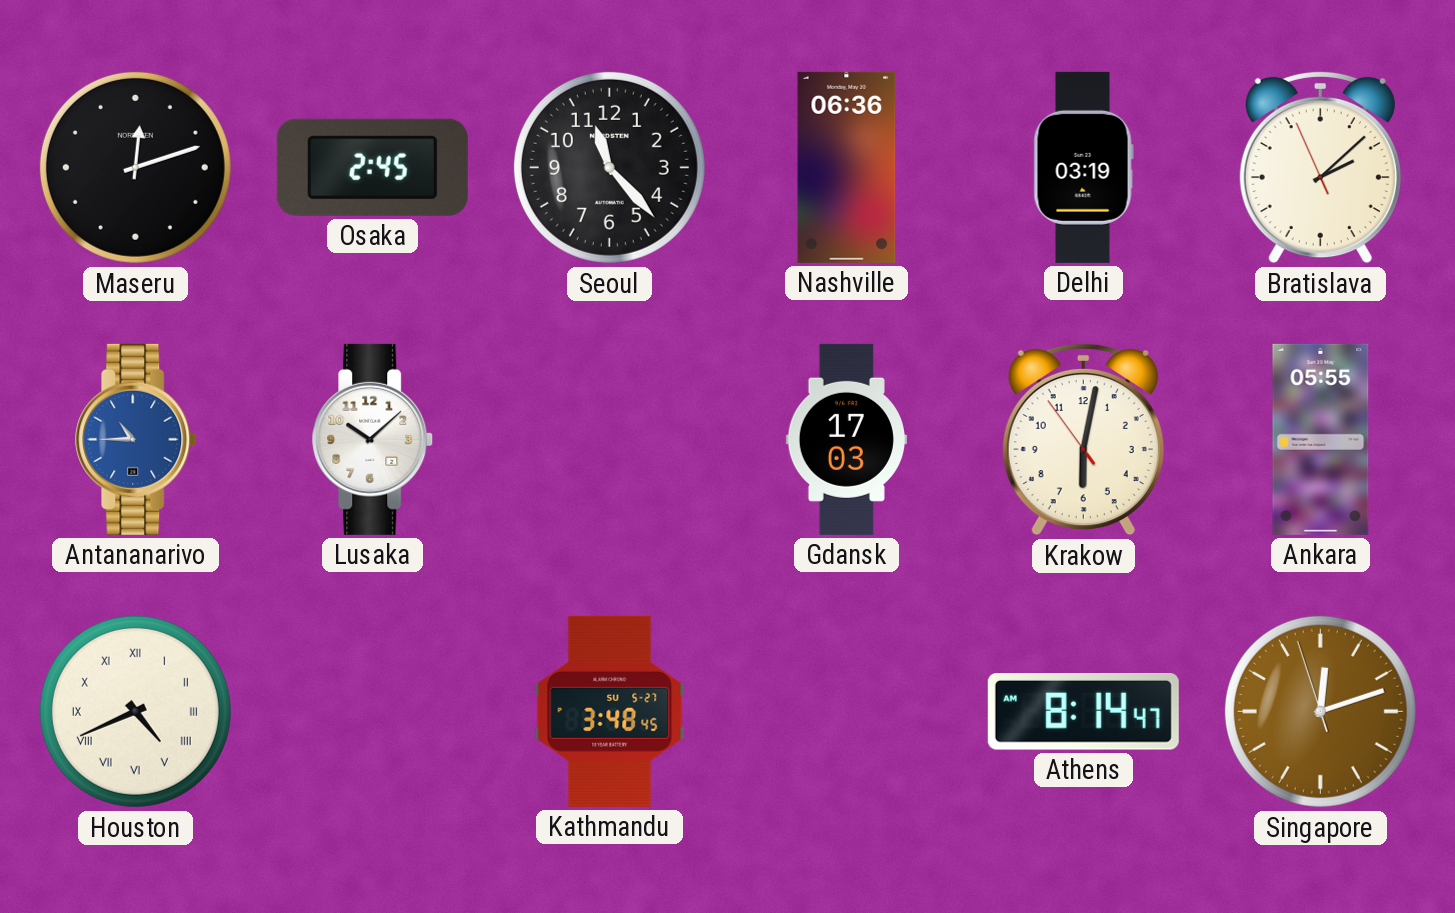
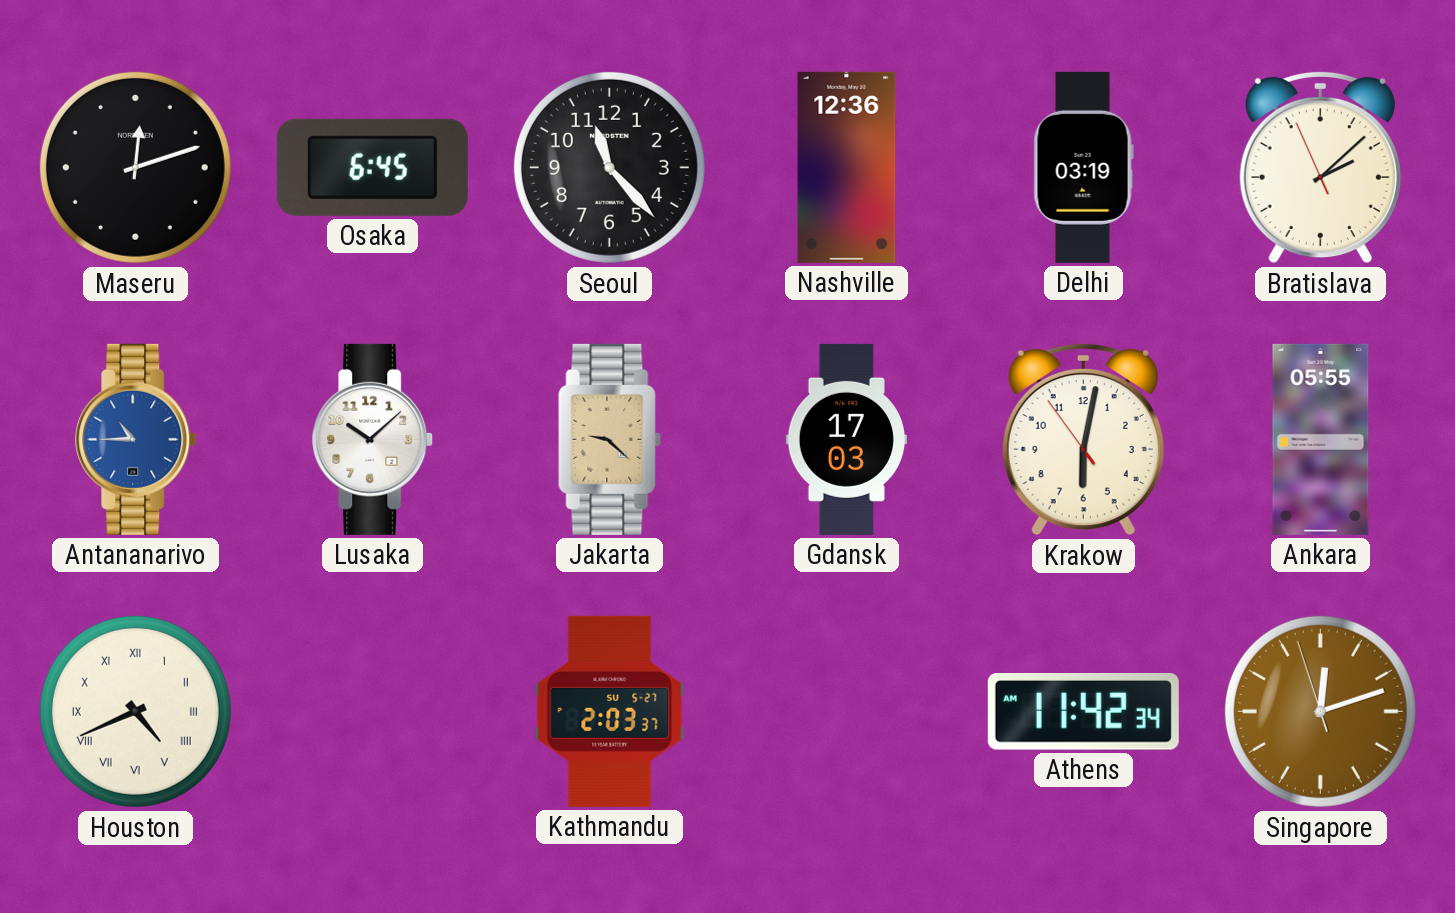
Osaka: 2:45 -> 6:45 (372, 167)
Nashville: 06:36 -> 12:36 (847, 167)
Jakarta: none -> 9:22 (610, 439)
Kathmandu: 3:48 -> 2:03 (610, 711)
Athens: 8:14 -> 11:42 (1083, 712)
